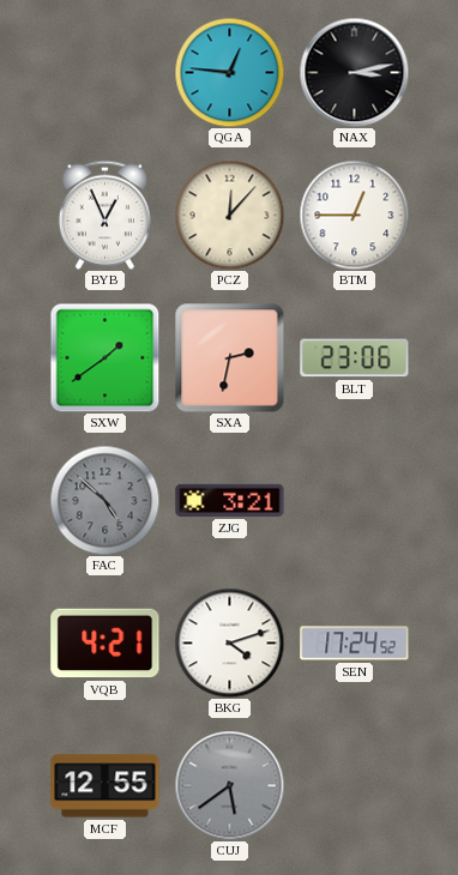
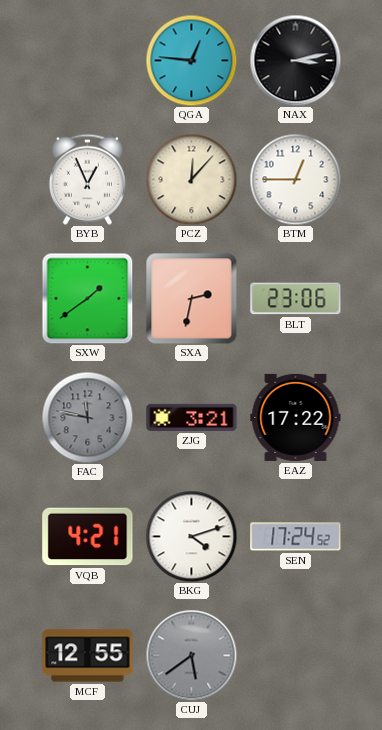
FAC: 4:52 -> 11:47 (87, 417)
EAZ: none -> 17:22 (296, 417)
